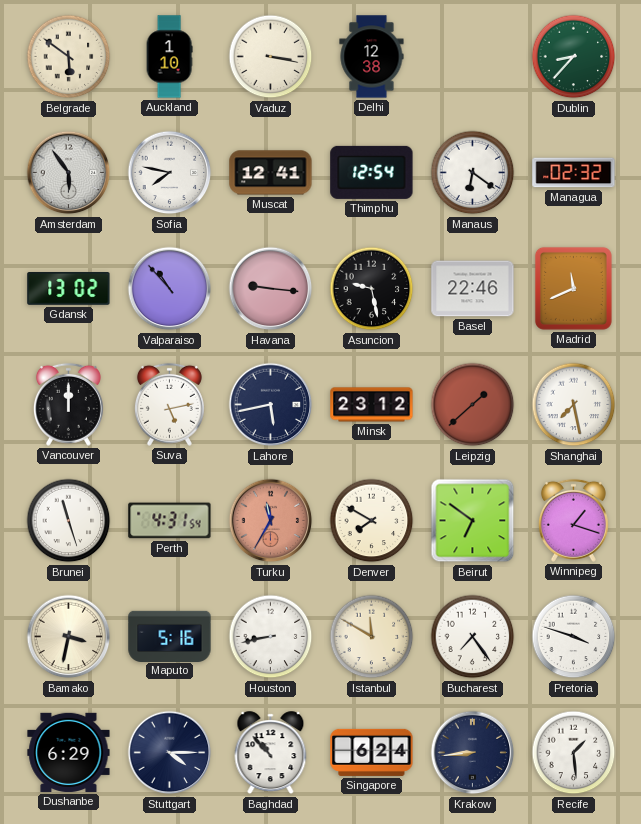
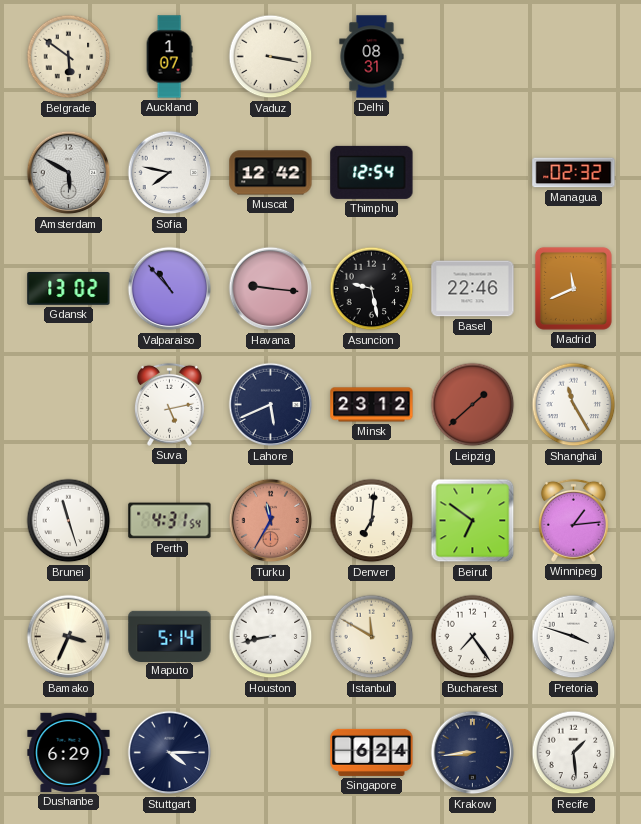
Auckland: 1:10 -> 1:07 (169, 57)
Delhi: 12:38 -> 08:31 (372, 57)
Dublin: 8:37 -> none (574, 57)
Amsterdam: 5:54 -> 5:50 (69, 173)
Muscat: 12:41 -> 12:42 (271, 173)
Manaus: 6:21 -> none (473, 173)
Vancouver: 12:00 -> none (68, 404)
Lahore: 5:43 -> 5:41 (271, 405)
Shanghai: 7:28 -> 11:25 (574, 405)
Denver: 7:50 -> 7:01 (372, 521)
Winnipeg: 1:18 -> 1:14 (573, 520)
Bamako: 3:32 -> 3:34 (69, 637)
Maputo: 5:16 -> 5:14 (170, 636)
Baghdad: 10:53 -> none (271, 753)
